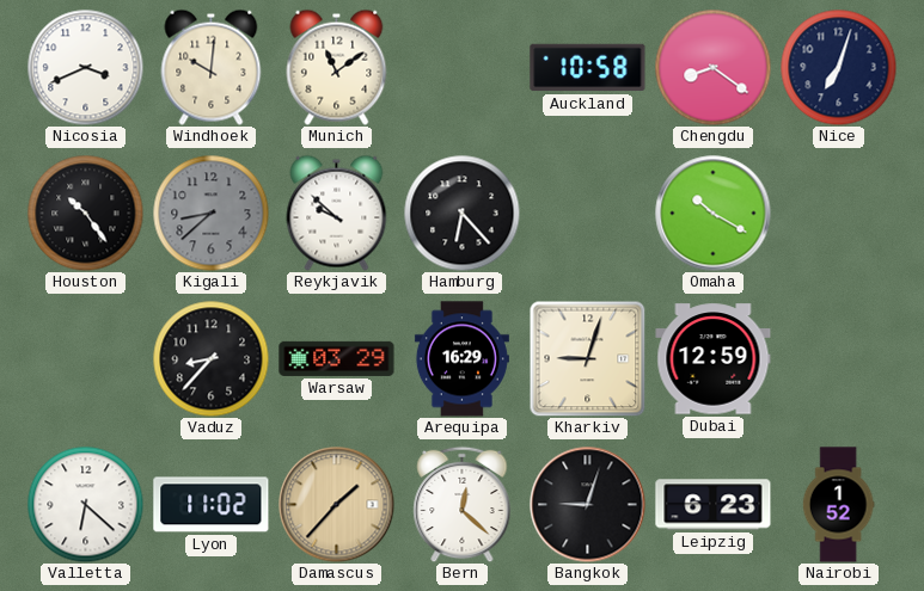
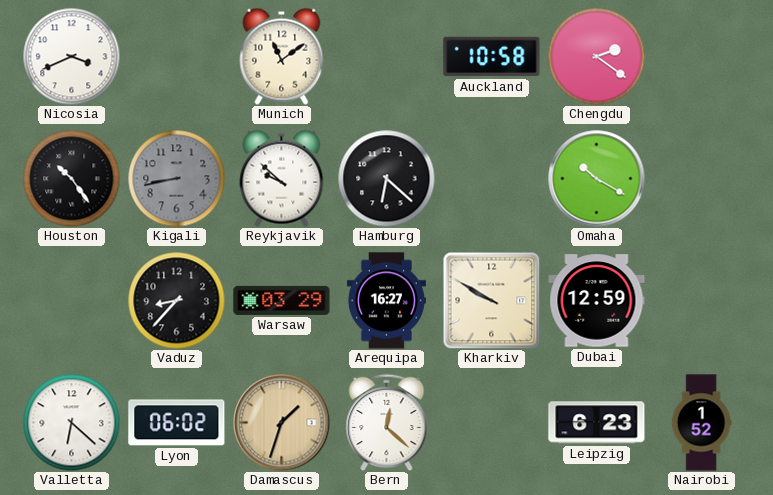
Windhoek: 10:01 -> none (212, 67)
Chengdu: 8:21 -> 2:21 (596, 56)
Nice: 7:03 -> none (838, 67)
Kigali: 8:38 -> 8:43 (176, 178)
Hamburg: 6:23 -> 6:22 (386, 178)
Arequipa: 16:29 -> 16:27 (386, 301)
Kharkiv: 9:03 -> 9:50 (491, 300)
Lyon: 11:02 -> 06:02 (177, 423)
Damascus: 1:37 -> 1:33 (282, 423)
Bangkok: 9:03 -> none (588, 505)
